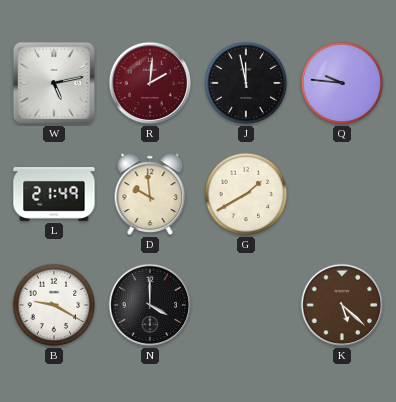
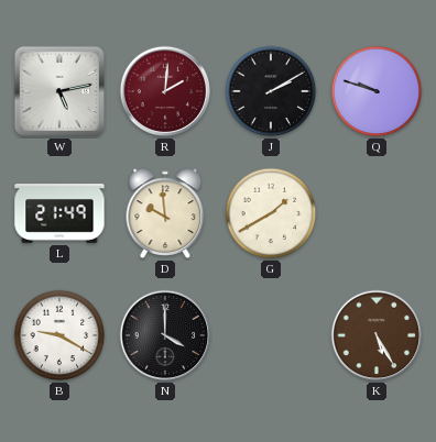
J: 11:58 -> 2:10 (271, 91)
Q: 9:46 -> 9:48 (377, 91)
K: 5:22 -> 5:25 (377, 335)
